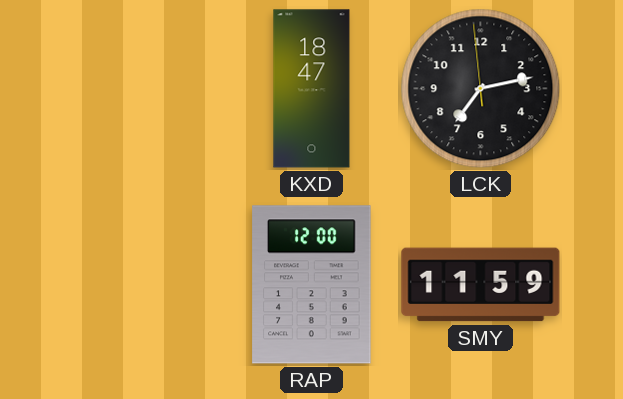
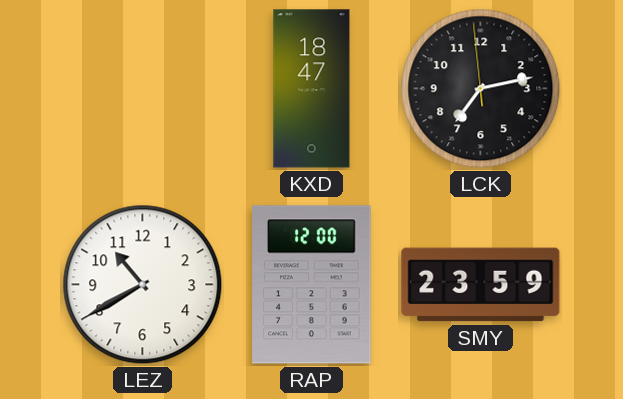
LEZ: none -> 10:40 (143, 285)
SMY: 11:59 -> 23:59 (481, 285)
